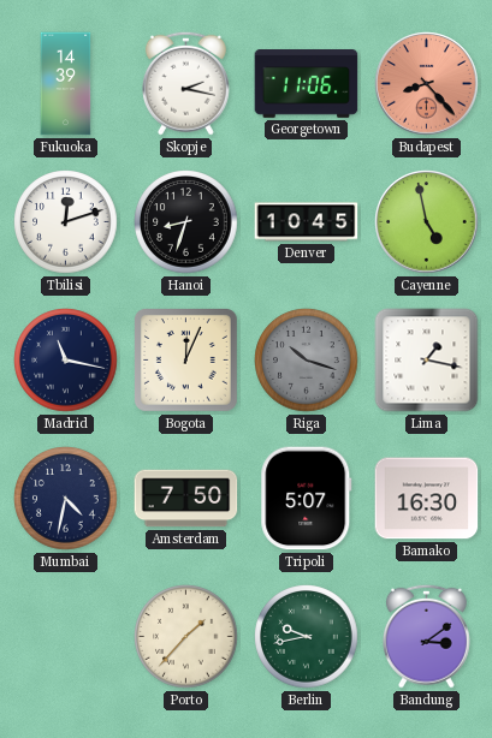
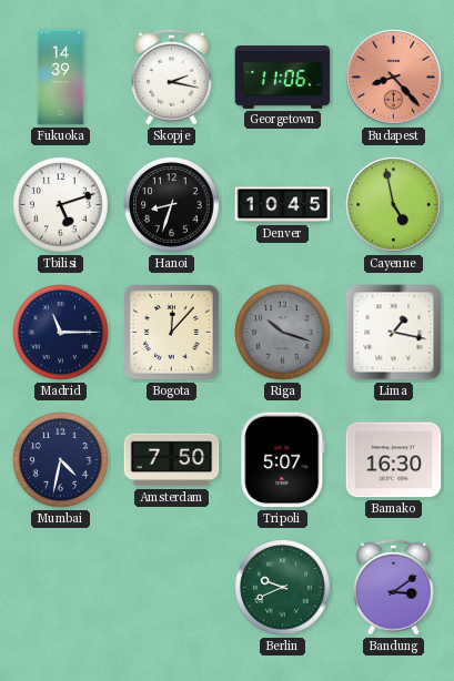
Tbilisi: 12:12 -> 5:12 (61, 205)
Madrid: 11:17 -> 11:15 (61, 333)
Bogota: 12:04 -> 12:07 (172, 333)
Porto: 1:37 -> none (186, 637)
Berlin: 9:43 -> 9:41 (283, 588)
